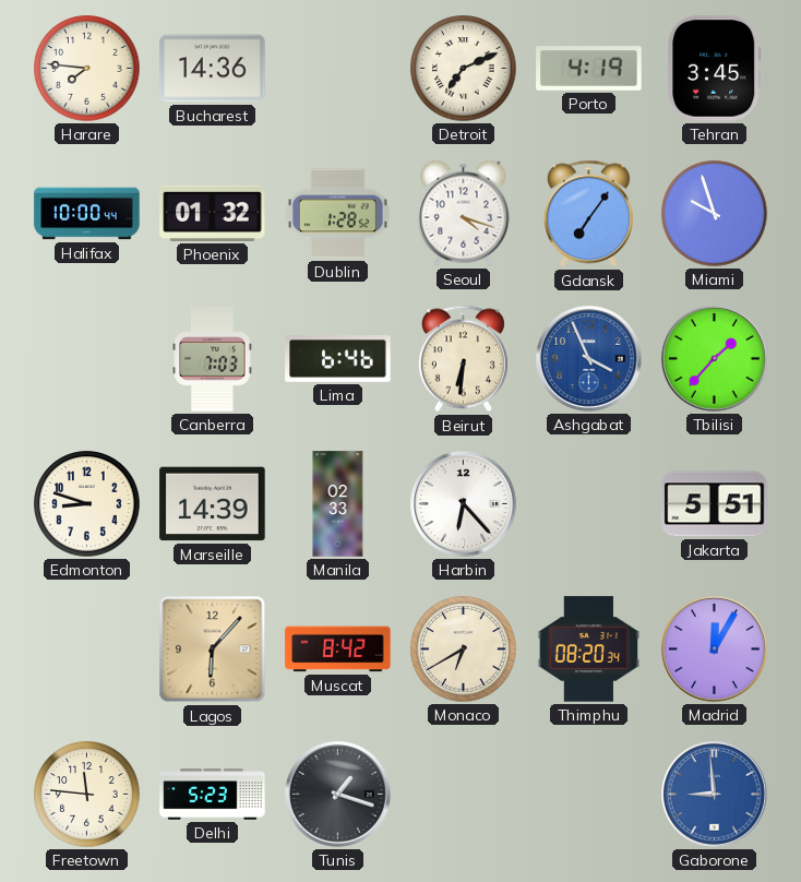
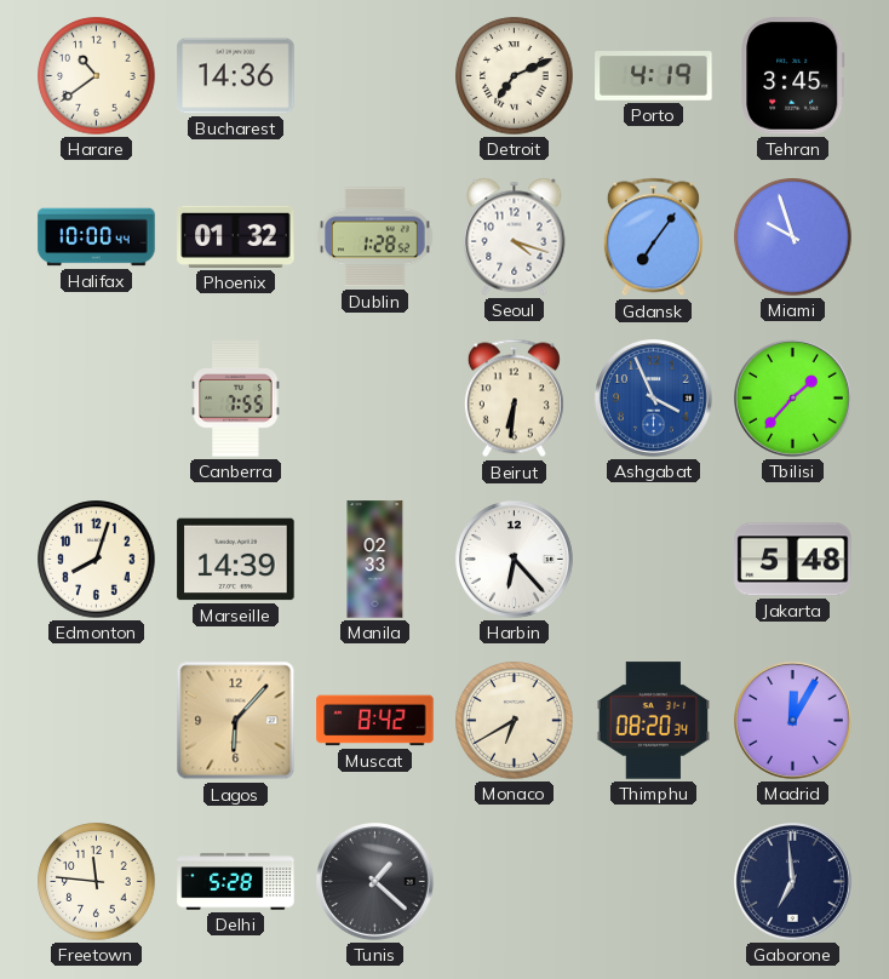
Harare: 7:46 -> 10:39 (97, 76)
Canberra: 7:03 -> 7:55 (236, 399)
Lima: 6:46 -> none (338, 359)
Edmonton: 8:48 -> 8:03 (97, 560)
Jakarta: 5:51 -> 5:48 (793, 560)
Delhi: 5:23 -> 5:28 (236, 882)
Tunis: 1:18 -> 1:22 (375, 882)
Gaborone: 8:59 -> 6:59 (793, 882)
Gaborone dial: blue -> navy (793, 882)
